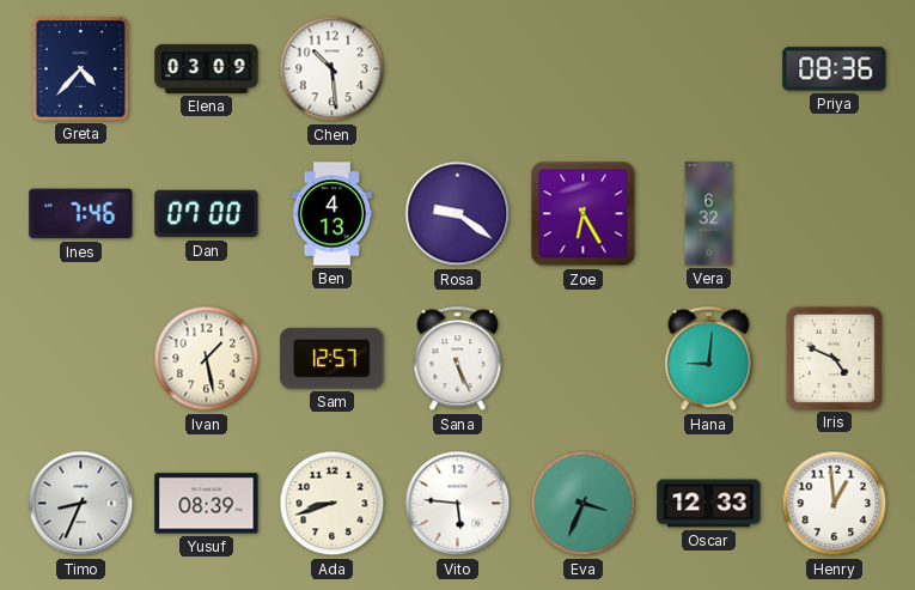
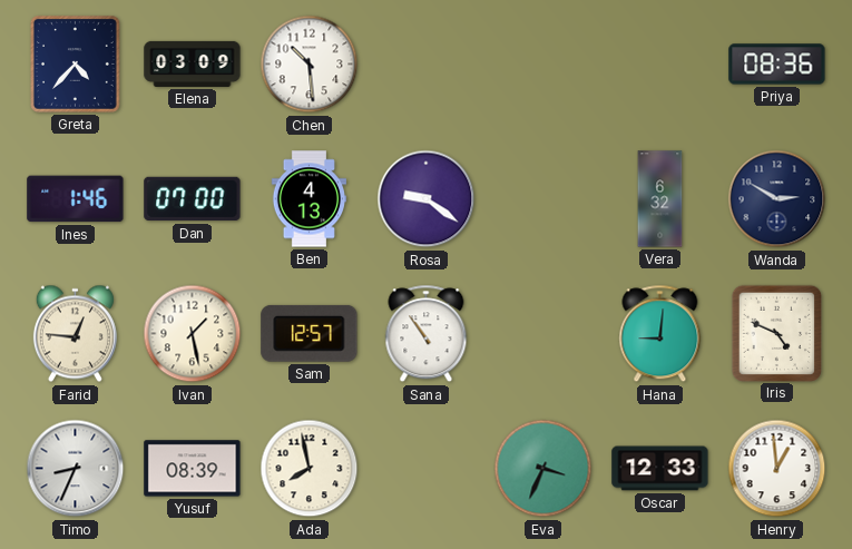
Ines: 7:46 -> 1:46 (76, 199)
Zoe: 6:25 -> none (584, 214)
Wanda: none -> 2:50 (777, 199)
Farid: none -> 12:46 (75, 334)
Sana: 5:26 -> 10:54 (427, 334)
Ada: 8:42 -> 7:58 (310, 469)
Vito: 5:46 -> none (458, 504)
